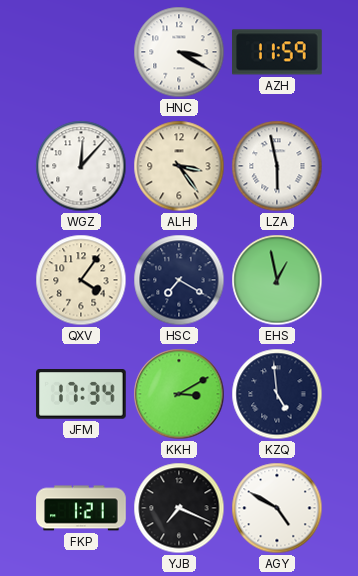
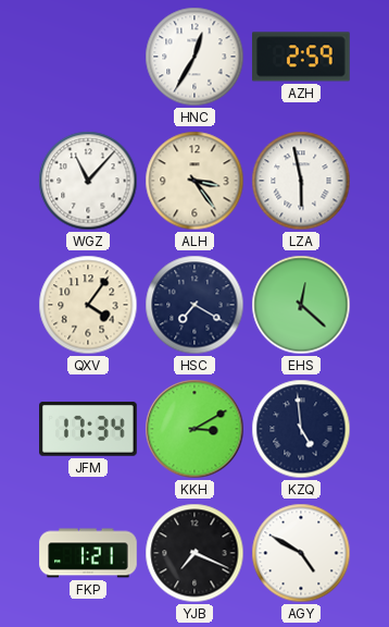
HNC: 3:20 -> 12:35 (195, 57)
AZH: 11:59 -> 2:59 (302, 57)
WGZ: 12:07 -> 11:07 (88, 181)
EHS: 12:58 -> 12:22 (301, 305)
